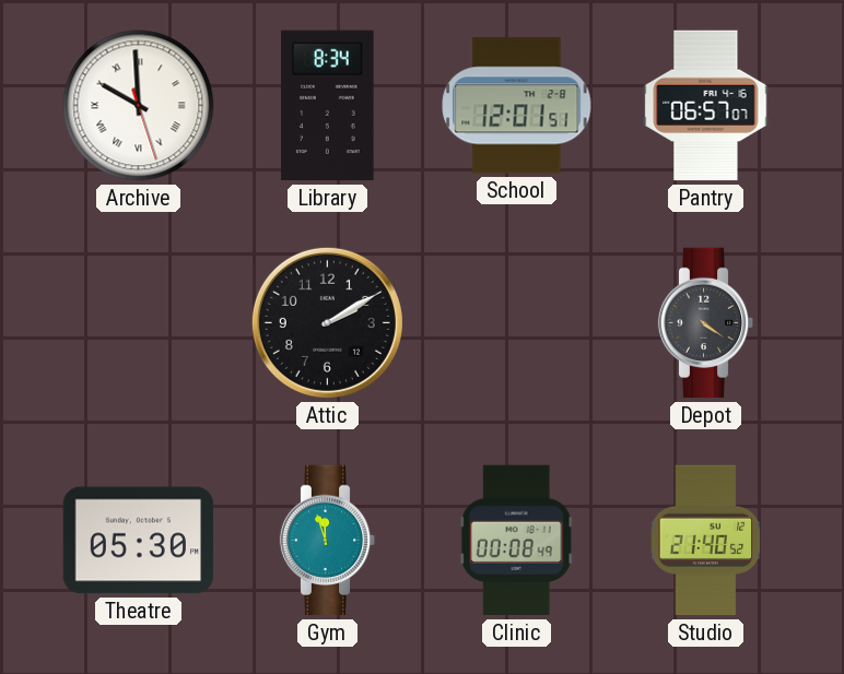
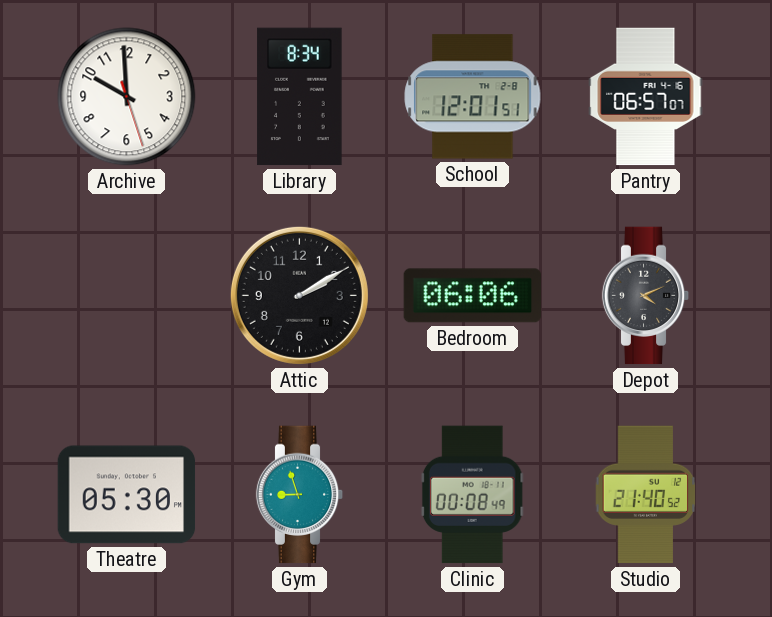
Archive numerals: Roman -> Arabic (127, 97)
Bedroom: none -> 06:06 (473, 296)
Depot: 4:21 -> 4:11 (646, 296)
Gym: 11:57 -> 8:57 (300, 495)
